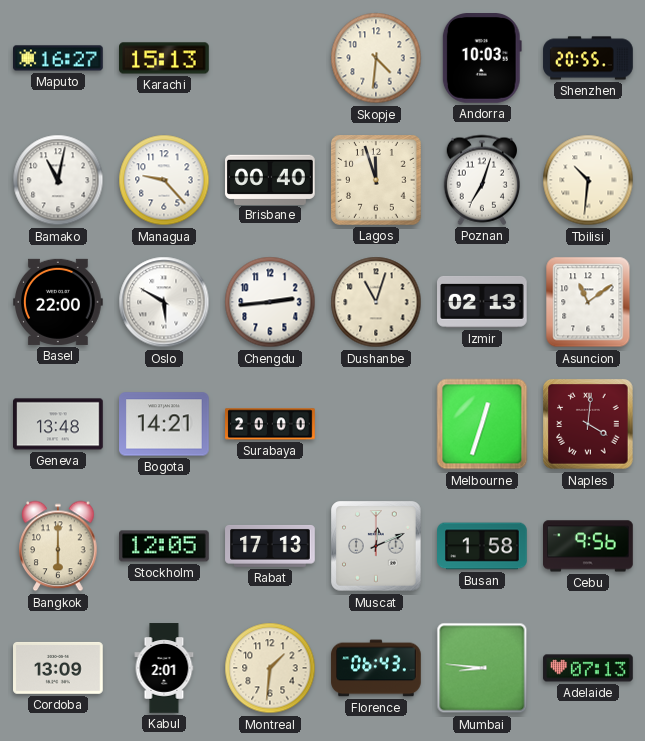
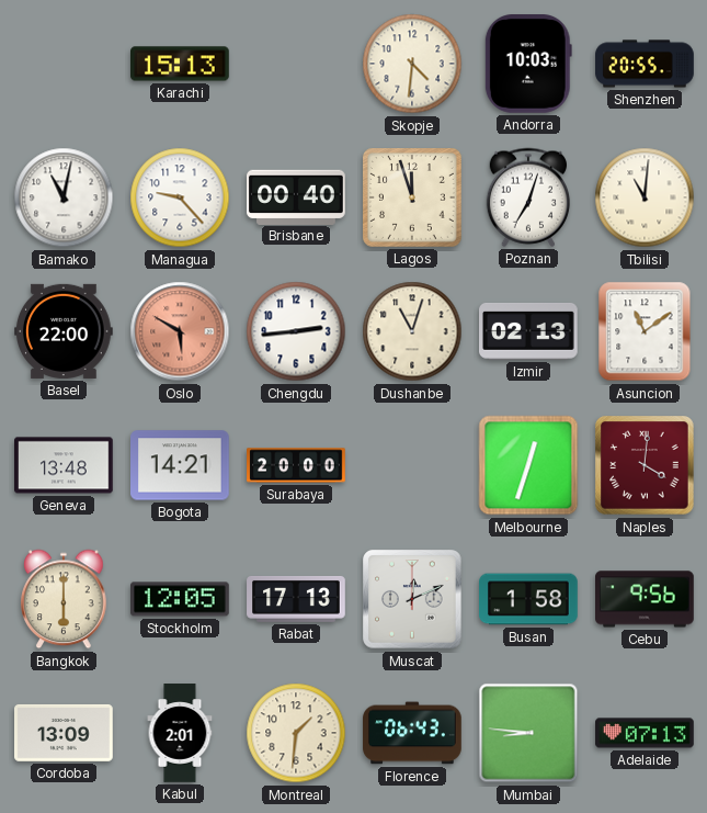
Maputo: 16:27 -> none (59, 58)
Tbilisi: 10:31 -> 11:01 (645, 197)
Oslo dial: white -> salmon (180, 331)
